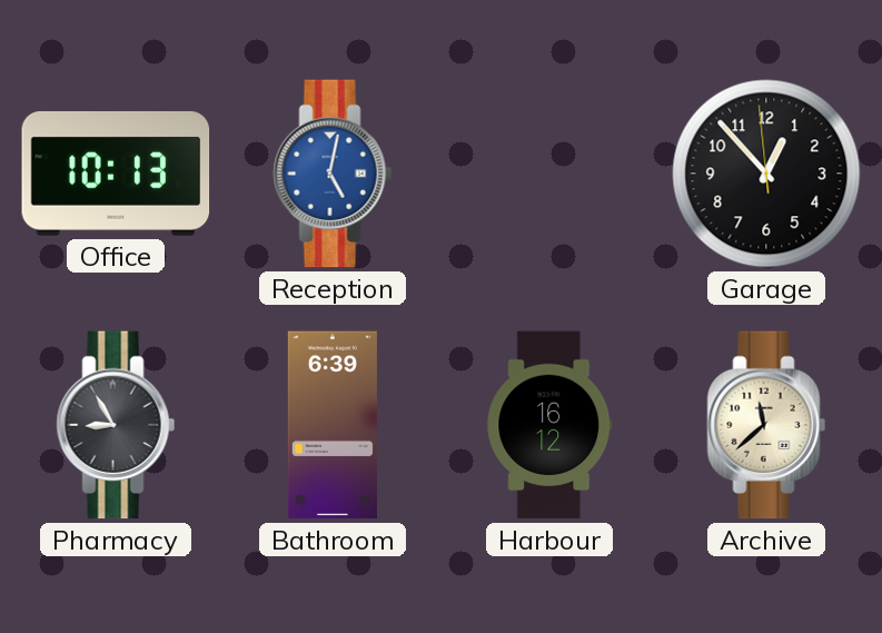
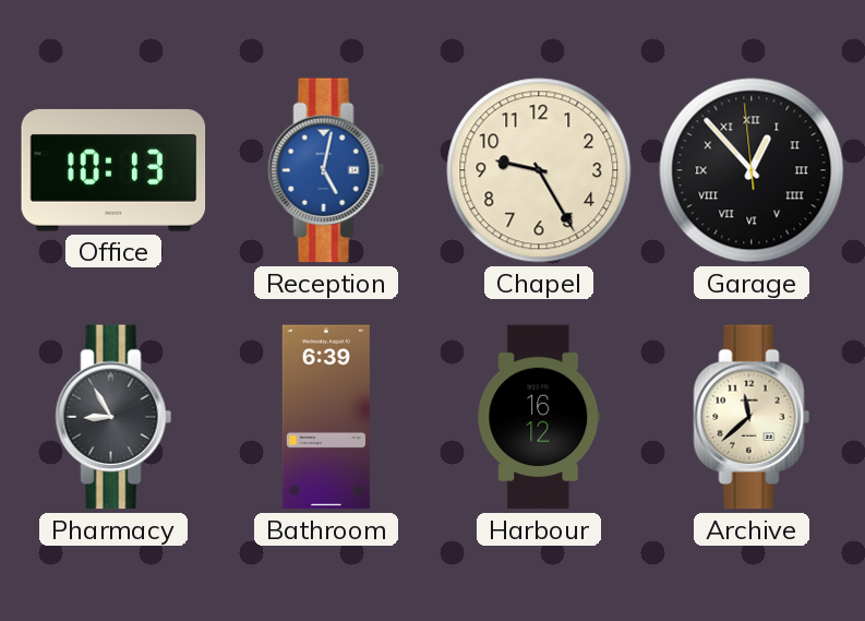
Chapel: none -> 9:25 (539, 170)
Garage numerals: Arabic -> Roman (752, 170)
